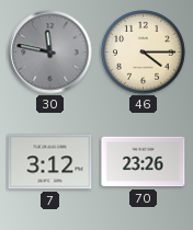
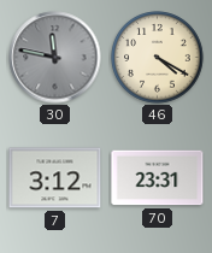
46: 4:15 -> 4:20 (158, 58)
70: 23:26 -> 23:31 (158, 178)
